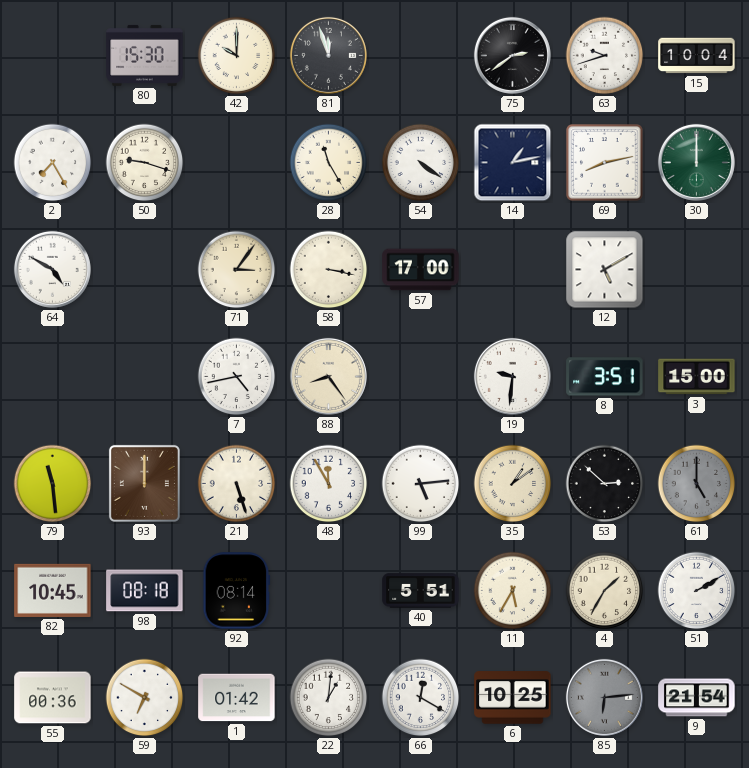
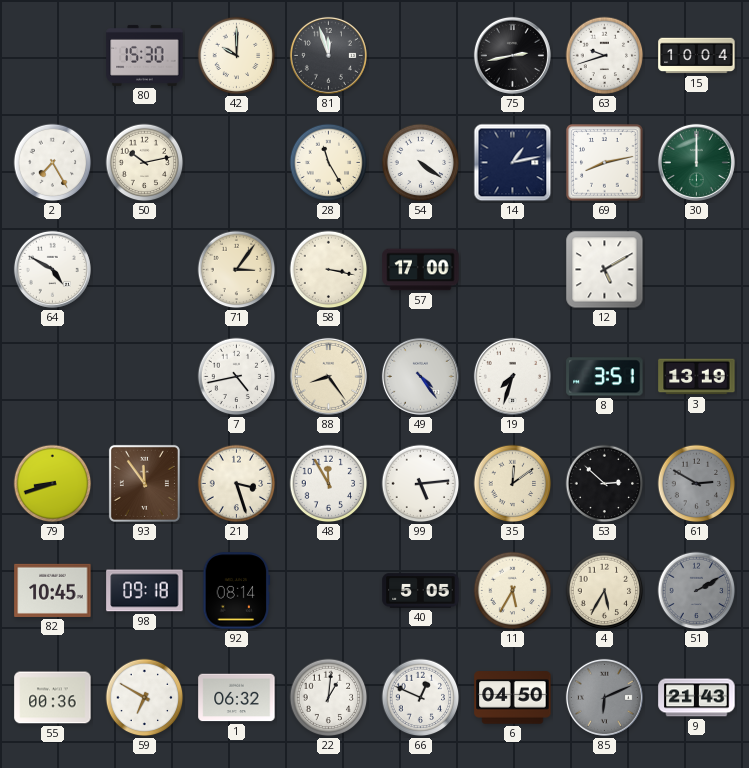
75: 2:39 -> 2:43 (512, 55)
50: 9:18 -> 10:13 (145, 163)
49: none -> 4:24 (420, 376)
19: 9:31 -> 7:33 (512, 376)
3: 15:00 -> 13:19 (697, 377)
79: 11:29 -> 8:42 (53, 484)
93: 12:00 -> 11:54 (144, 483)
21: 5:27 -> 3:27 (237, 484)
35: 1:09 -> 12:09 (513, 484)
61: 5:00 -> 2:50 (697, 484)
98: 08:18 -> 09:18 (145, 591)
40: 5:51 -> 5:05 (421, 591)
4: 1:35 -> 5:35 (605, 591)
51 dial: white -> grey (697, 591)
1: 01:42 -> 06:32 (237, 698)
66: 12:20 -> 12:49 (421, 698)
6: 10:25 -> 04:50 (513, 698)
85: 6:14 -> 6:11 (604, 697)
9: 21:54 -> 21:43 (697, 698)
